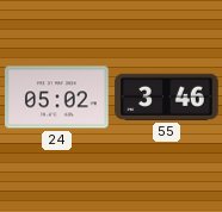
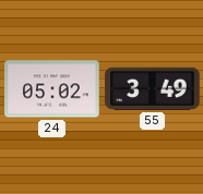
55: 3:46 -> 3:49 (153, 88)
